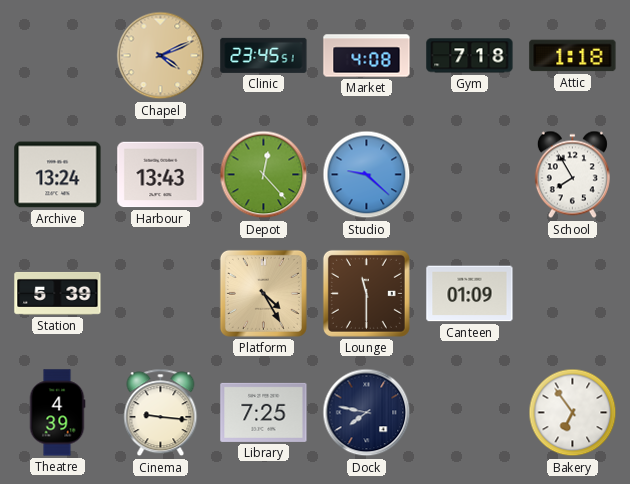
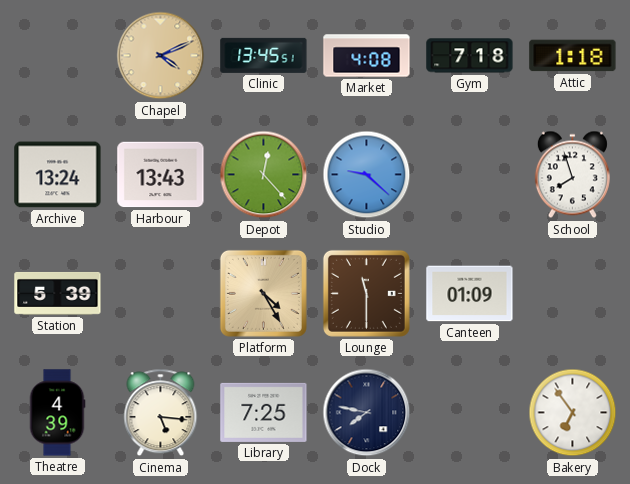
Clinic: 23:45 -> 13:45 (264, 55)
School: 7:55 -> 7:57 (572, 175)
Cinema: 9:16 -> 5:16 (161, 413)
